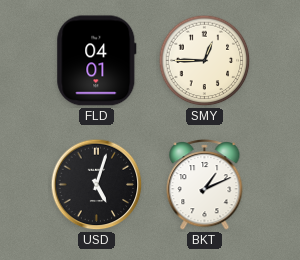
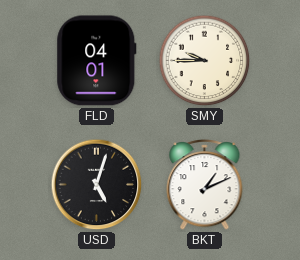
SMY: 12:45 -> 9:45 (205, 61)
